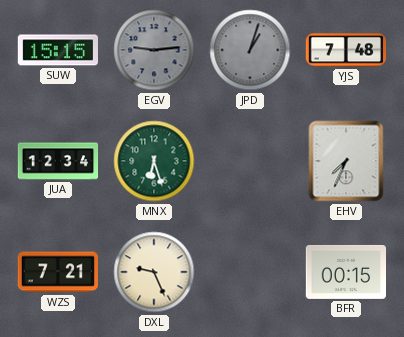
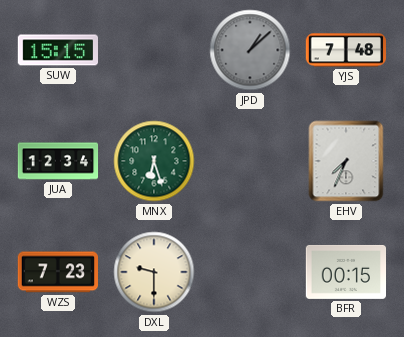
EGV: 9:14 -> none (154, 50)
JPD: 1:03 -> 1:08 (250, 50)
WZS: 7:21 -> 7:23 (57, 272)
DXL: 9:26 -> 9:30 (154, 272)
